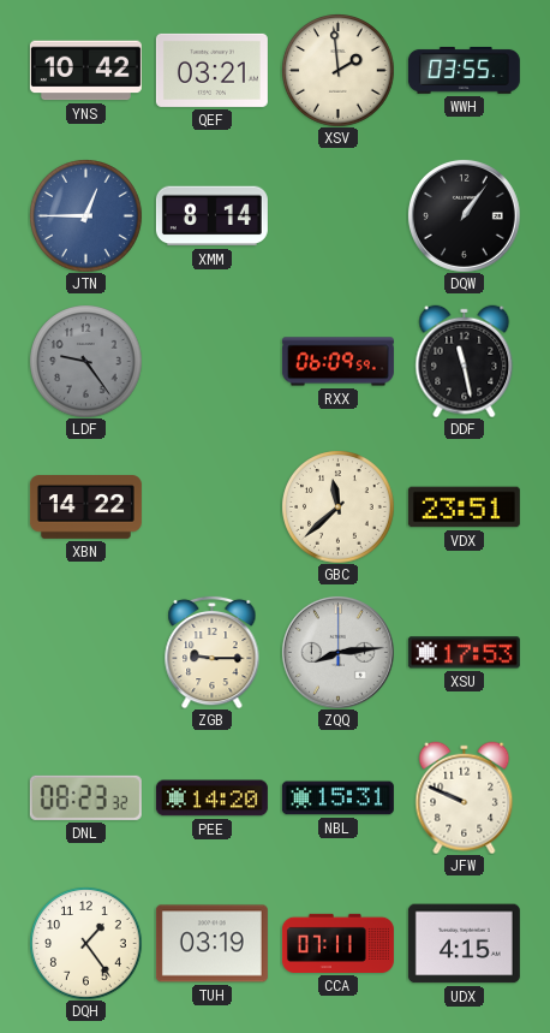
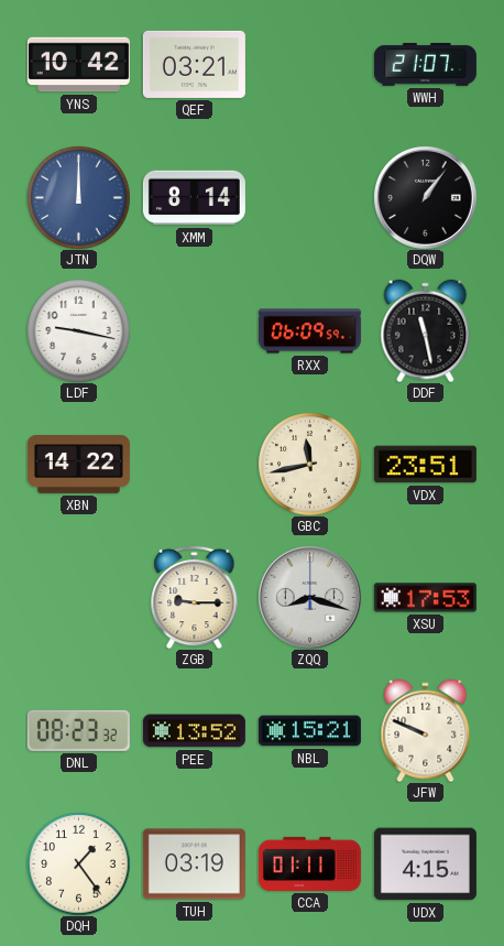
XSV: 1:59 -> none (337, 70)
WWH: 03:55 -> 21:07 (425, 64)
JTN: 12:45 -> 12:00 (78, 197)
LDF: 9:24 -> 9:17 (78, 330)
LDF dial: grey -> white (78, 330)
GBC: 11:38 -> 11:43 (309, 464)
ZQQ: 8:14 -> 8:18 (309, 597)
PEE: 14:20 -> 13:52 (194, 731)
NBL: 15:31 -> 15:21 (309, 731)
CCA: 07:11 -> 01:11 (309, 863)
